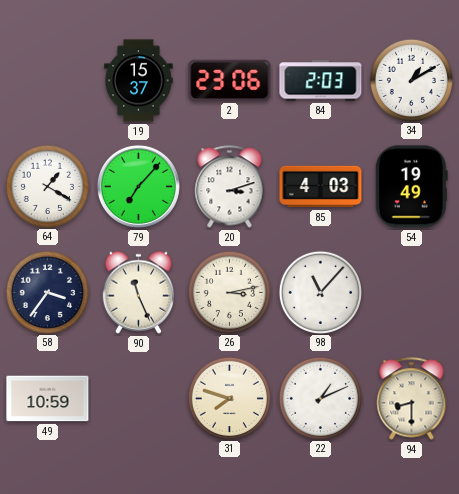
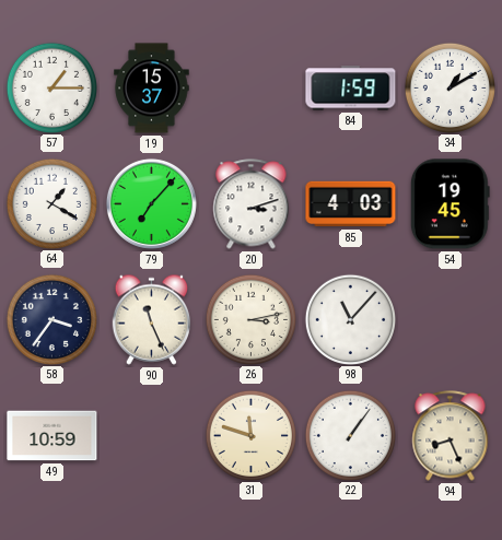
57: none -> 1:15 (51, 87)
2: 23:06 -> none (230, 80)
84: 2:03 -> 1:59 (351, 89)
54: 19:49 -> 19:45 (450, 204)
31: 7:48 -> 11:48 (250, 435)
22: 1:11 -> 1:06 (350, 435)
94: 8:30 -> 8:26 (451, 436)
